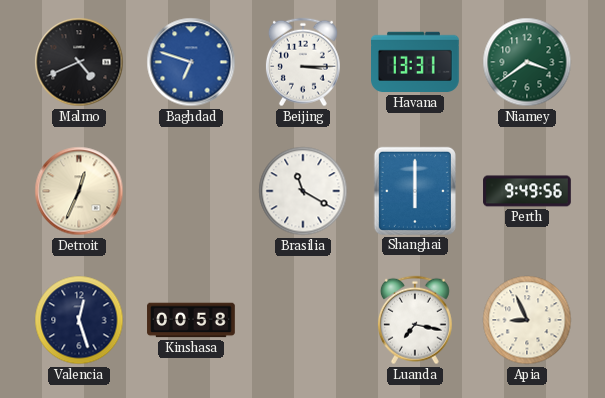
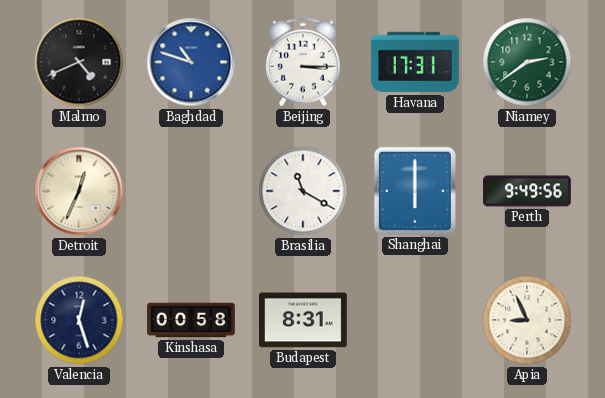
Baghdad: 6:48 -> 10:48 (191, 62)
Havana: 13:31 -> 17:31 (416, 62)
Niamey: 3:39 -> 2:39 (527, 62)
Budapest: none -> 8:31 (304, 320)
Luanda: 7:17 -> none (415, 320)
